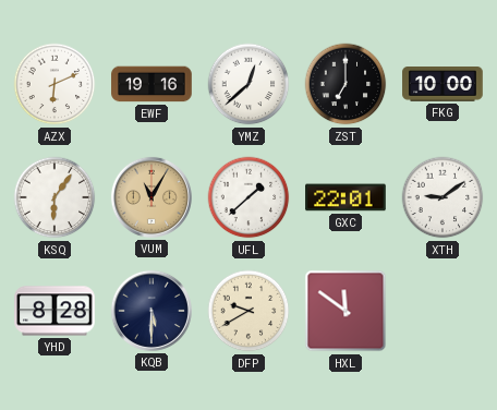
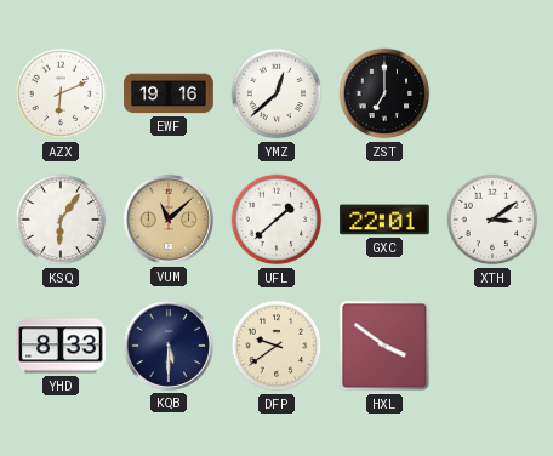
FKG: 10:00 -> none (443, 84)
VUM: 11:05 -> 11:08 (169, 220)
XTH: 9:09 -> 3:09 (492, 220)
YHD: 8:28 -> 8:33 (61, 346)
DFP: 9:40 -> 9:39 (276, 346)
HXL: 11:51 -> 3:51 (384, 346)
